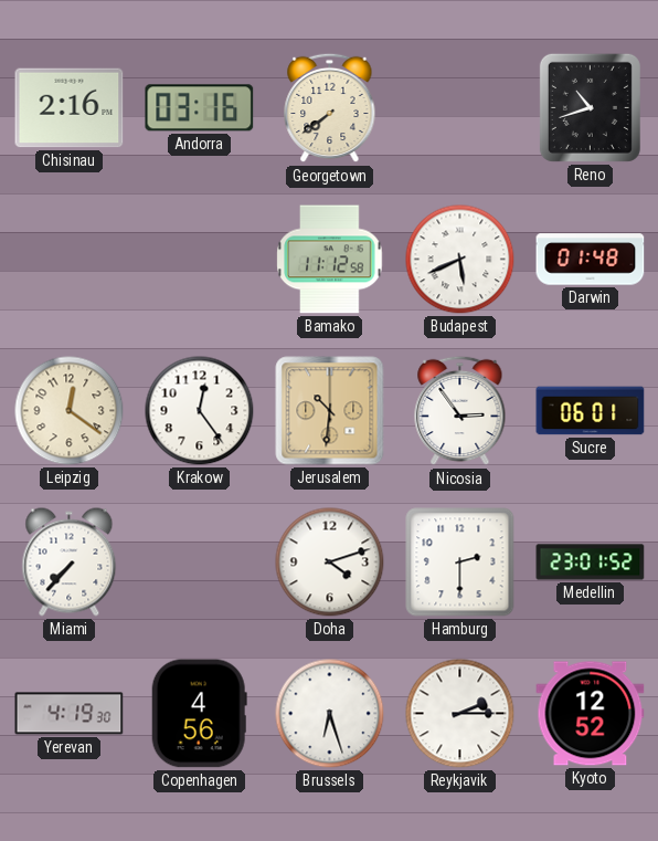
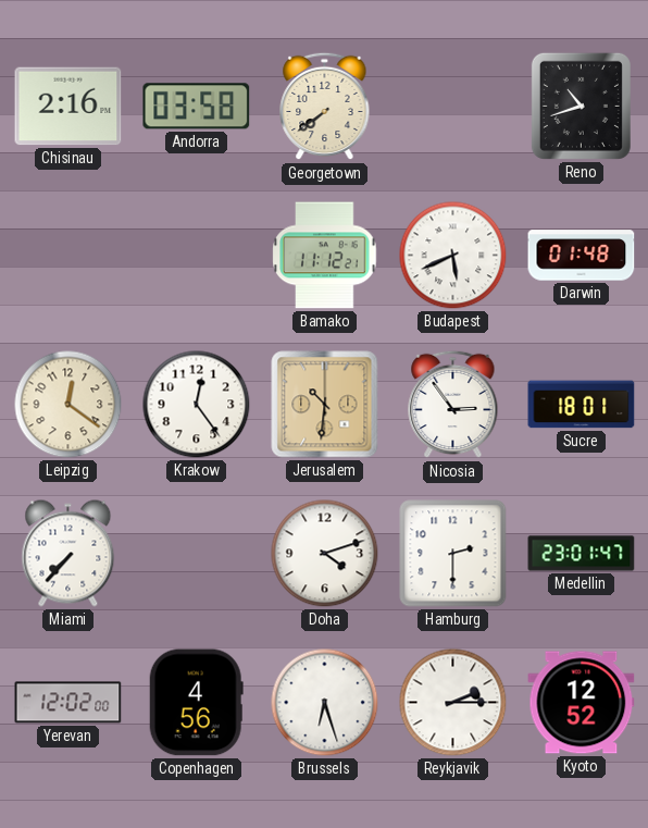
Andorra: 03:16 -> 03:58 (197, 107)
Bamako: 11:12:58 -> 11:12:21 (325, 256)
Sucre: 06:01 -> 18:01 (582, 405)
Medellin: 23:01:52 -> 23:01:47 (582, 554)
Yerevan: 4:19 -> 12:02 (68, 703)
